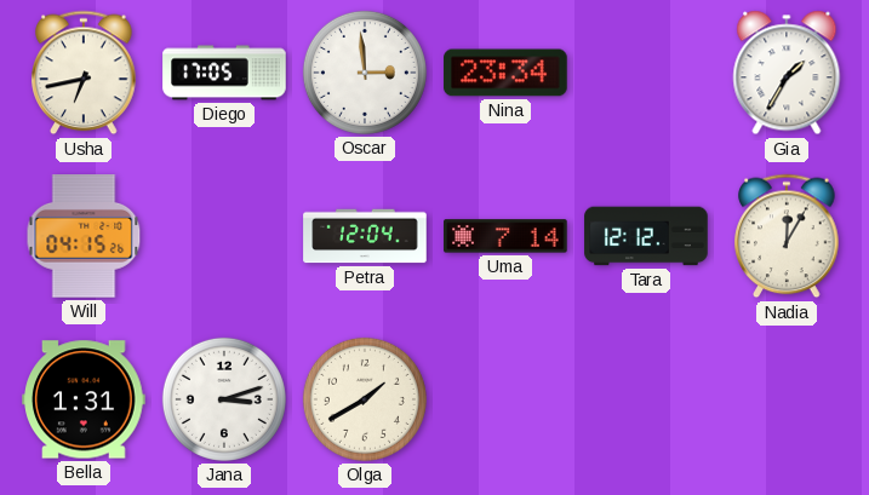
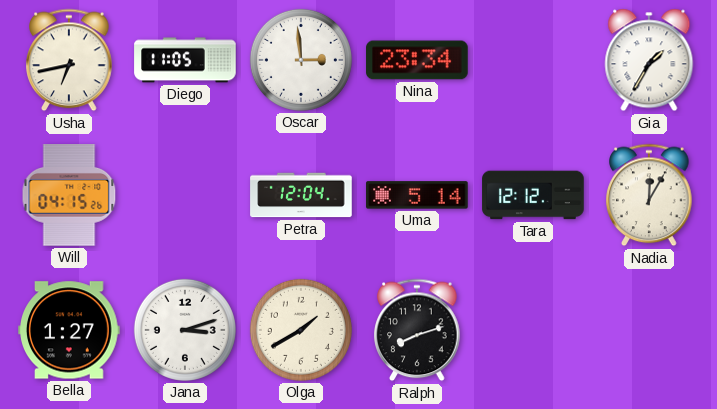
Diego: 17:05 -> 11:05 (185, 60)
Uma: 7:14 -> 5:14 (417, 195)
Bella: 1:31 -> 1:27 (69, 330)
Ralph: none -> 8:12 (417, 330)
